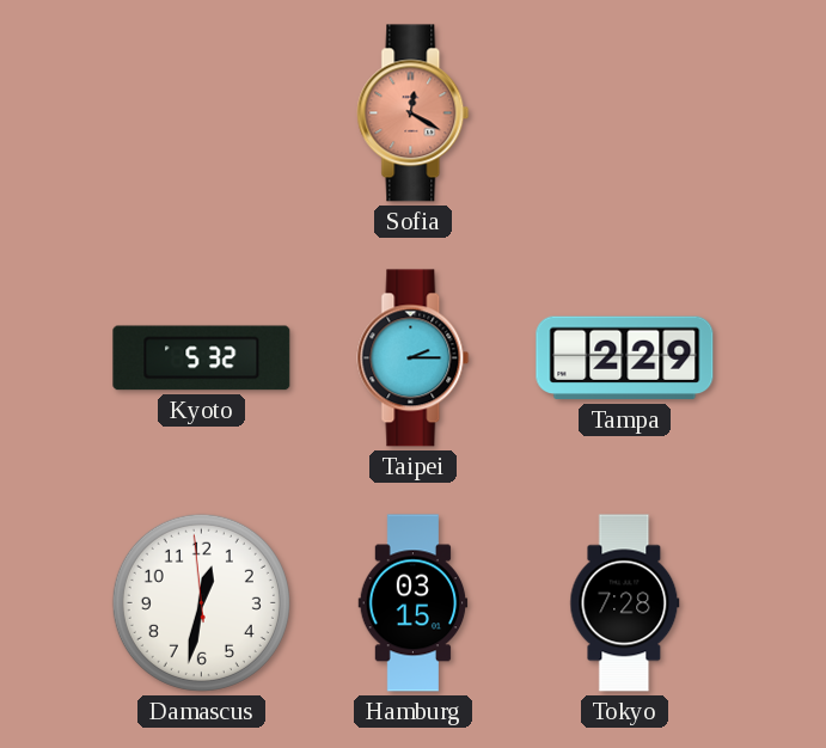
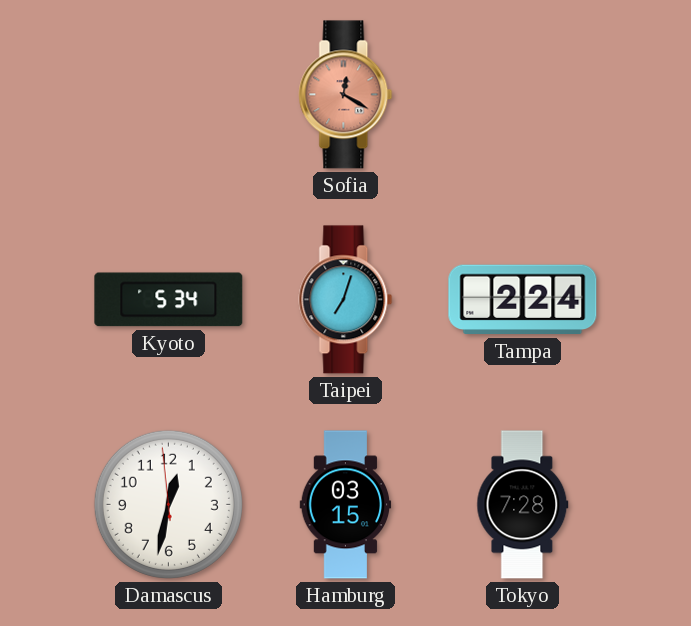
Kyoto: 5:32 -> 5:34 (169, 300)
Taipei: 2:15 -> 7:03 (346, 300)
Tampa: 2:29 -> 2:24 (523, 300)
